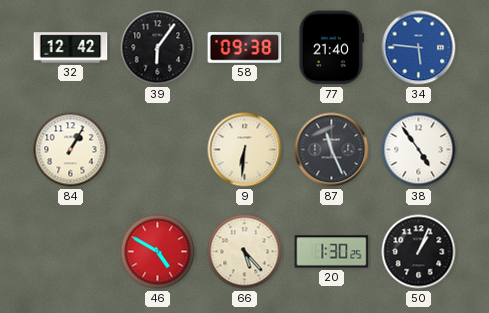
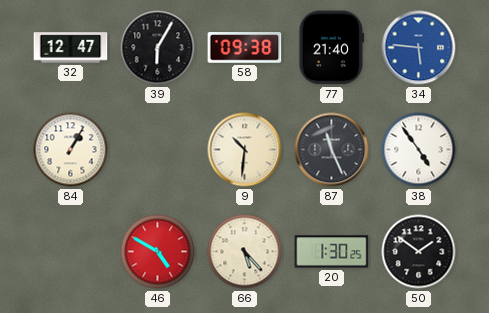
32: 12:42 -> 12:47 (71, 48)
39: 6:06 -> 6:05 (158, 48)
9: 6:31 -> 10:31 (245, 150)
50: 1:04 -> 1:51 (419, 252)
